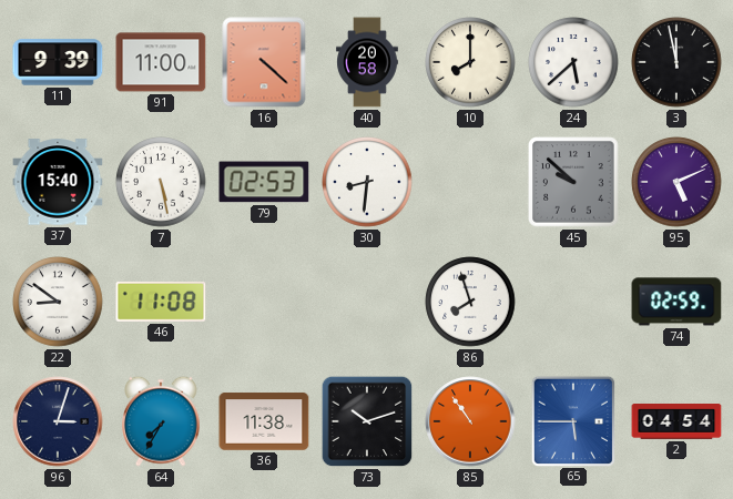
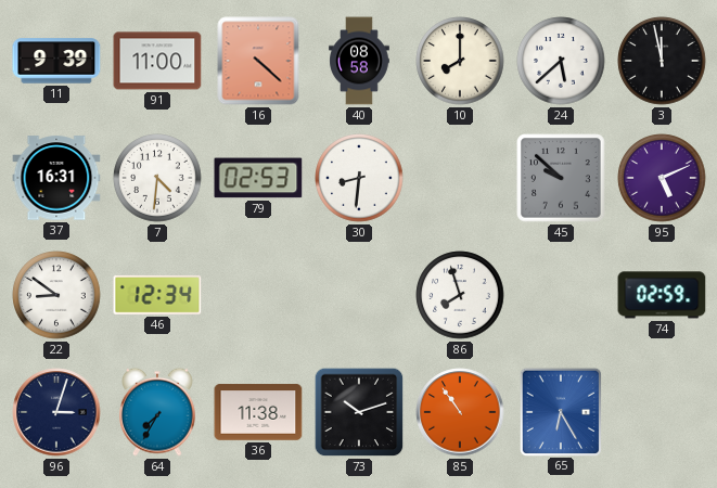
40: 20:58 -> 08:58 (359, 61)
37: 15:40 -> 16:31 (56, 178)
7: 5:28 -> 4:31 (157, 178)
46: 11:08 -> 12:34 (157, 295)
65: 5:45 -> 6:25 (560, 411)
2: 04:54 -> none (676, 421)
